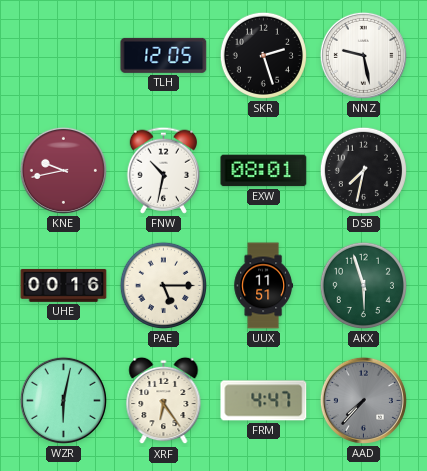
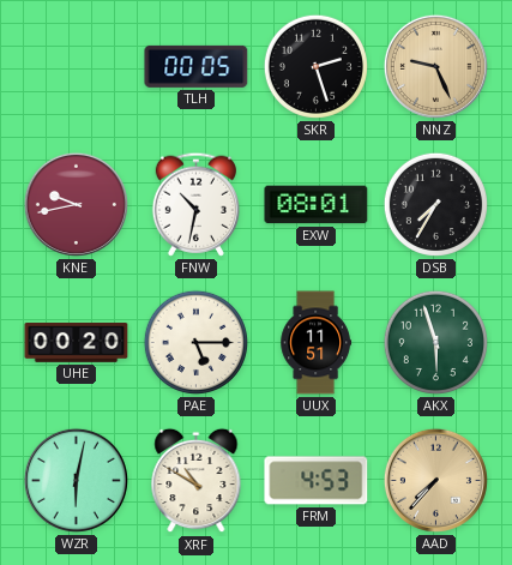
TLH: 12:05 -> 00:05 (197, 66)
NNZ: 9:28 -> 9:26 (435, 66)
NNZ dial: white -> champagne (435, 66)
DSB: 7:32 -> 7:35 (435, 204)
UHE: 00:16 -> 00:20 (77, 343)
XRF: 6:24 -> 10:50 (197, 481)
FRM: 4:47 -> 4:53 (317, 481)
AAD dial: grey -> champagne (435, 480)
